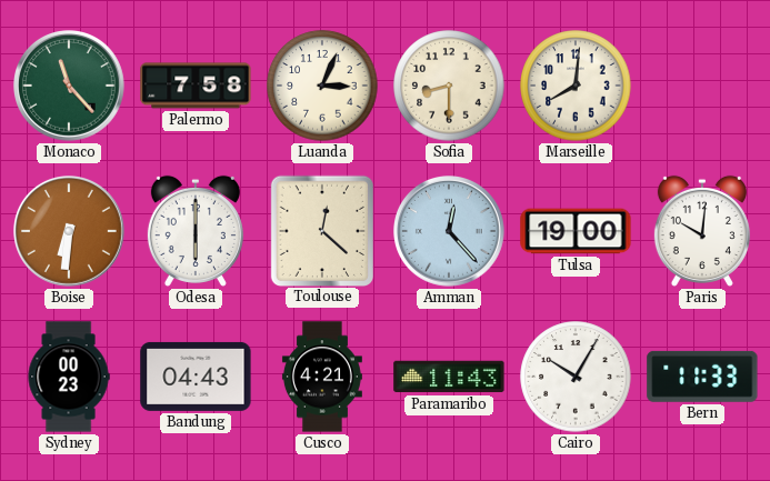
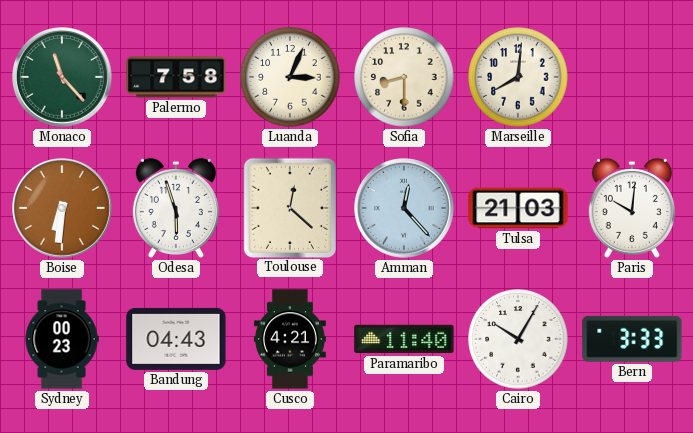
Odesa: 6:00 -> 5:57 (176, 208)
Tulsa: 19:00 -> 21:03 (518, 208)
Paramaribo: 11:43 -> 11:40 (404, 339)
Bern: 11:33 -> 3:33 (632, 339)
